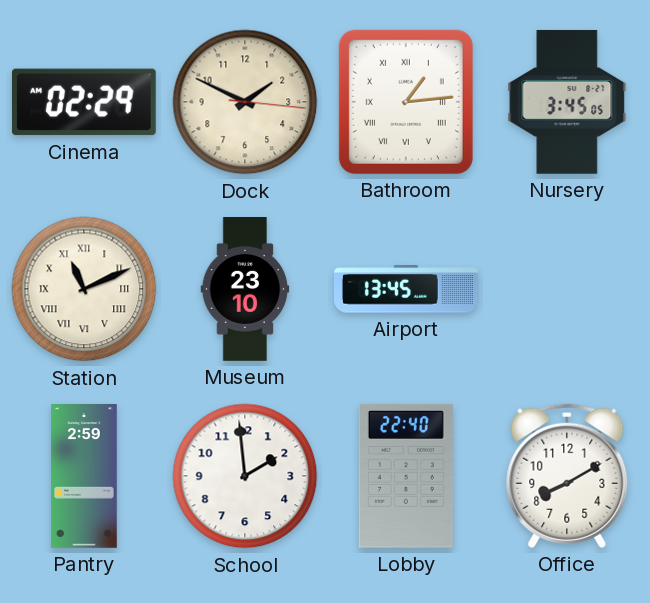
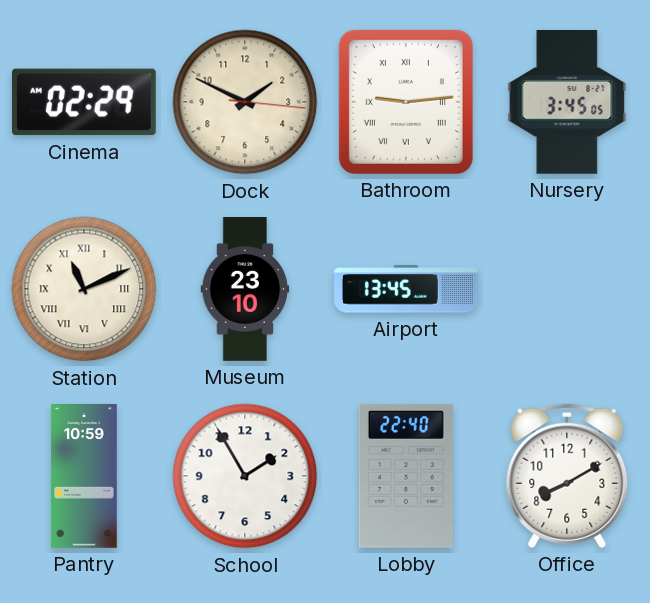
Bathroom: 1:14 -> 9:14 (406, 102)
Pantry: 2:59 -> 10:59 (84, 477)
School: 1:59 -> 1:55 (245, 476)
